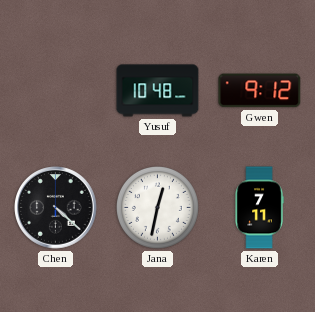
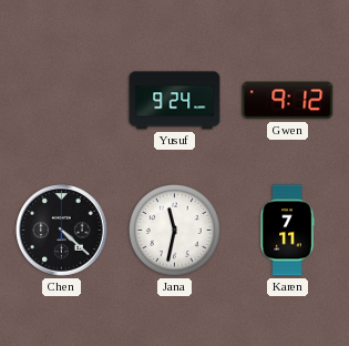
Yusuf: 10:48 -> 9:24 (175, 101)
Jana: 12:32 -> 11:32 (174, 230)
